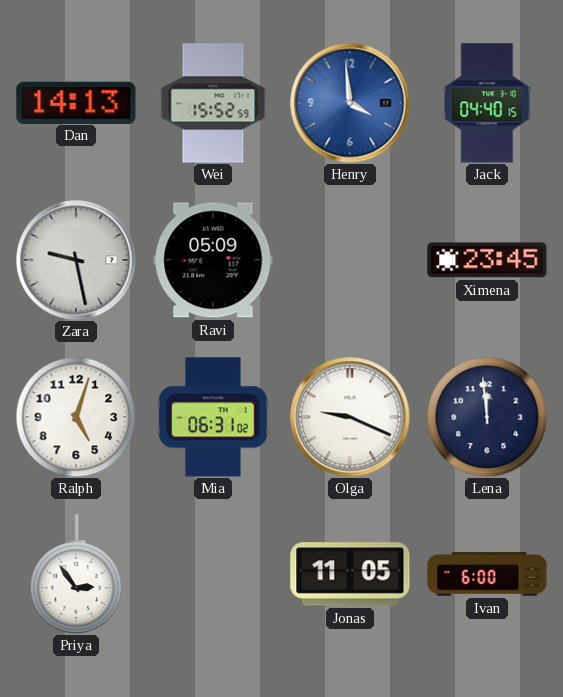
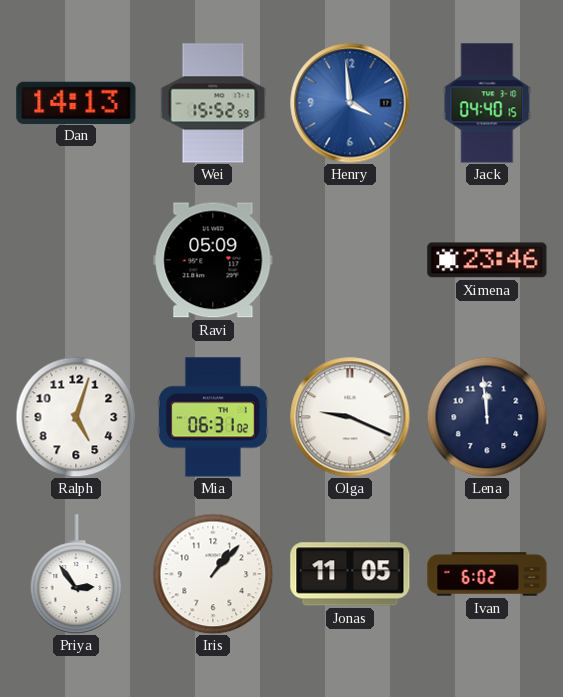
Zara: 9:28 -> none (76, 260)
Ximena: 23:45 -> 23:46 (487, 260)
Iris: none -> 1:07 (213, 574)
Ivan: 6:00 -> 6:02 (487, 574)
